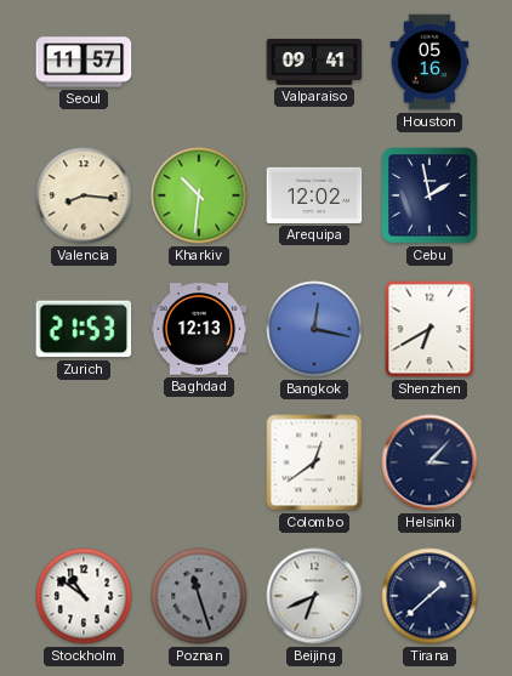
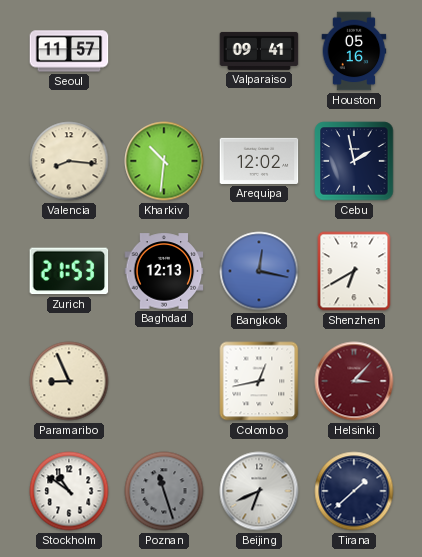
Paramaribo: none -> 8:56 (69, 381)
Colombo: 12:39 -> 12:43 (259, 381)
Helsinki dial: navy -> burgundy (354, 381)
